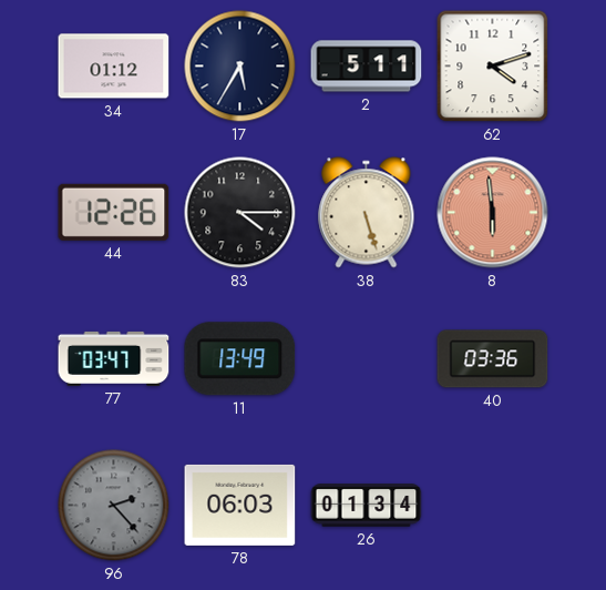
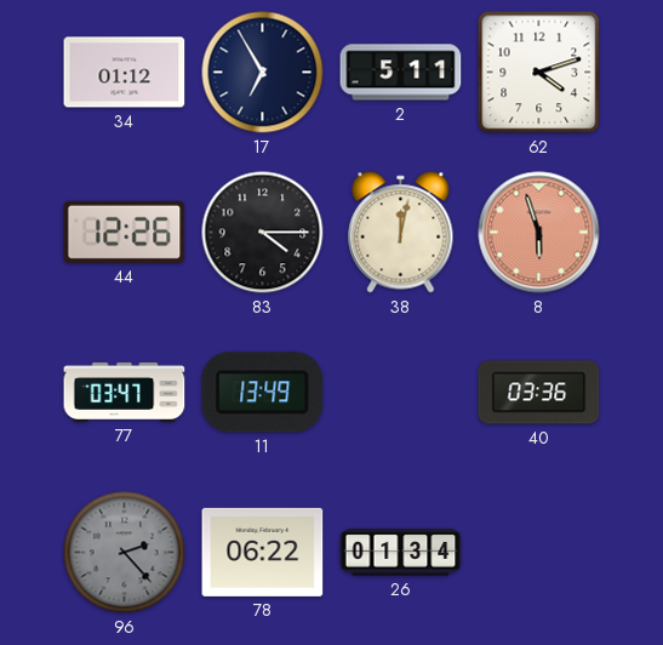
17: 5:35 -> 6:55 (263, 73)
38: 5:27 -> 12:02 (401, 233)
8: 5:59 -> 5:57 (539, 233)
78: 06:03 -> 06:22 (263, 552)
